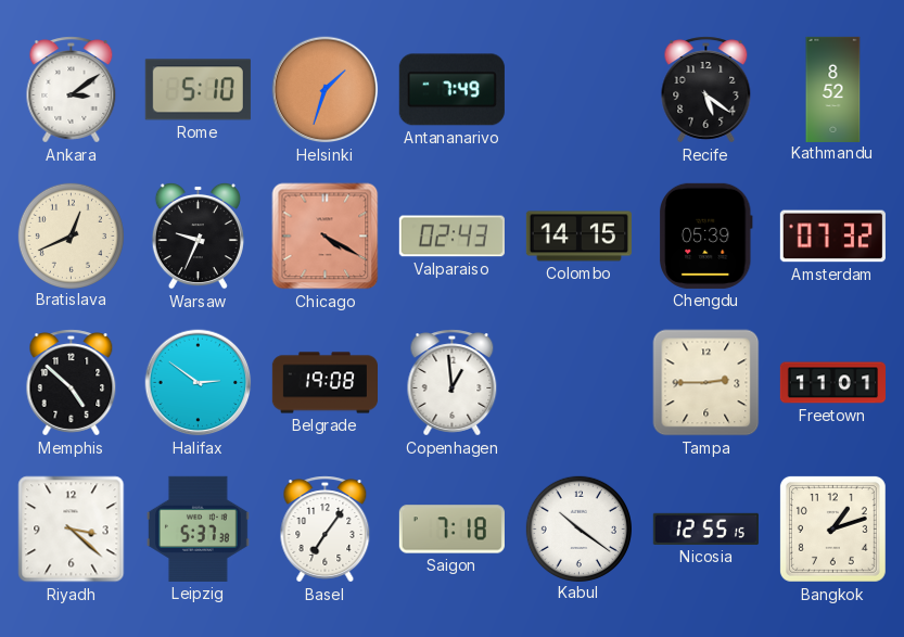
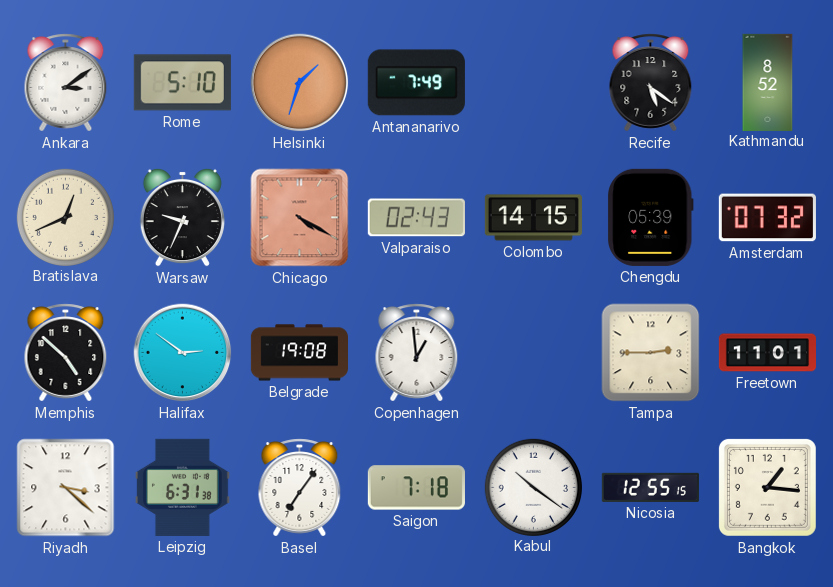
Leipzig: 5:37 -> 6:31 (182, 487)
Bangkok: 1:12 -> 1:16 (767, 487)
